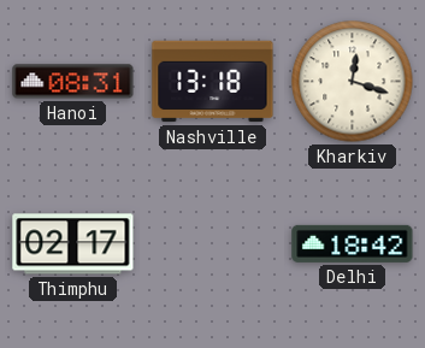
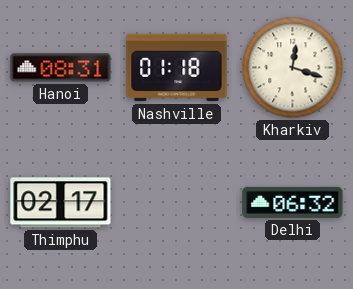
Nashville: 13:18 -> 01:18 (177, 68)
Delhi: 18:42 -> 06:32 (293, 202)
